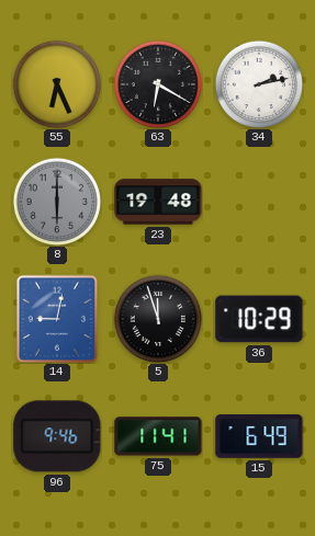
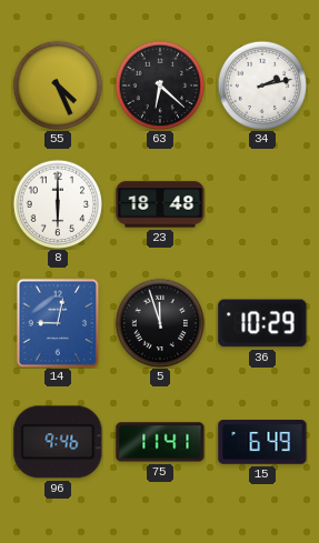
55: 6:26 -> 4:26 (58, 86)
63: 6:20 -> 6:22 (160, 86)
8 dial: grey -> white (58, 204)
23: 19:48 -> 18:48 (160, 204)
